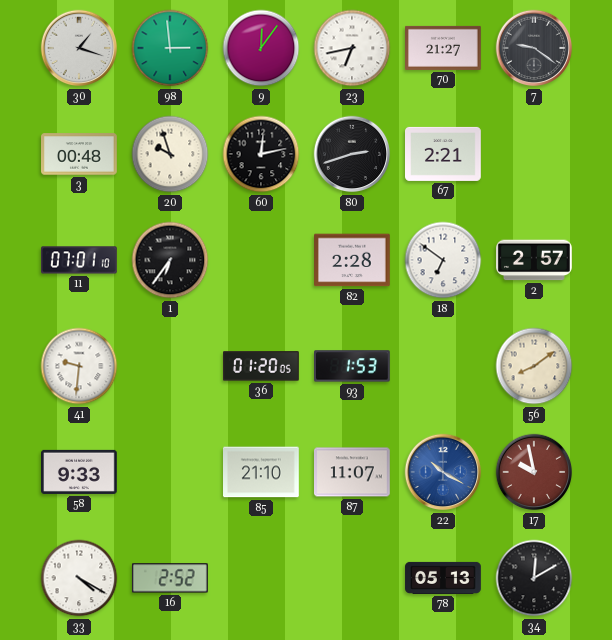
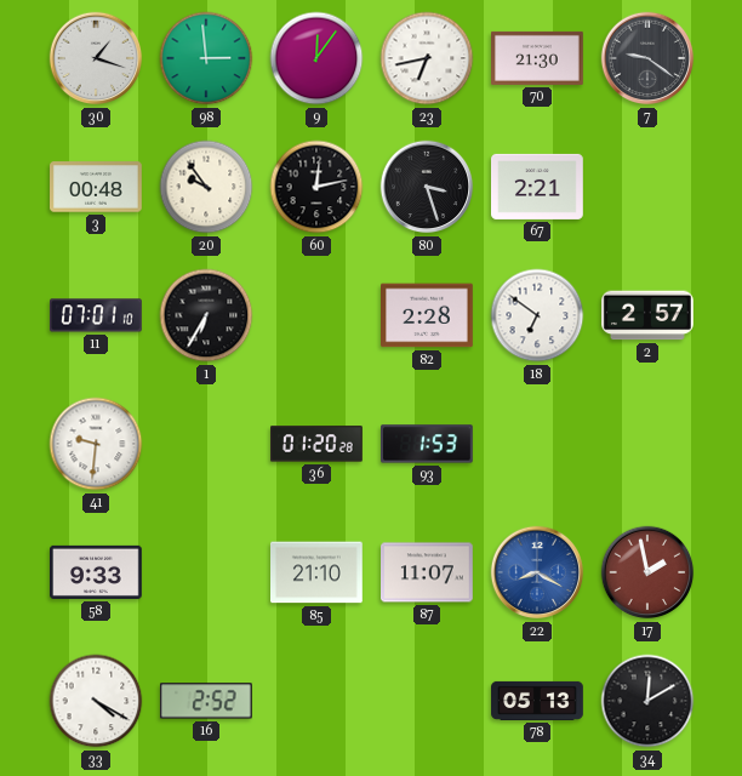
70: 21:27 -> 21:30 (538, 58)
20: 9:57 -> 9:54 (206, 187)
80: 2:42 -> 3:27 (427, 187)
1: 6:36 -> 6:35 (206, 315)
36: 01:20:05 -> 01:20:28 (318, 444)
56: 8:09 -> none (534, 366)
22: 10:20 -> 8:20 (537, 572)
17: 9:58 -> 1:58 (647, 572)
